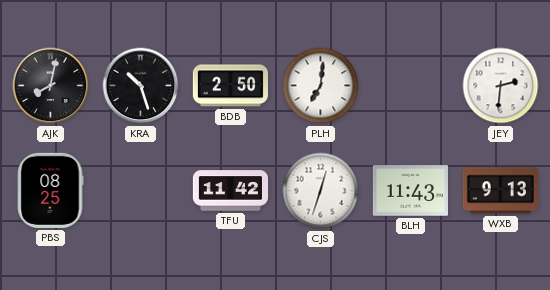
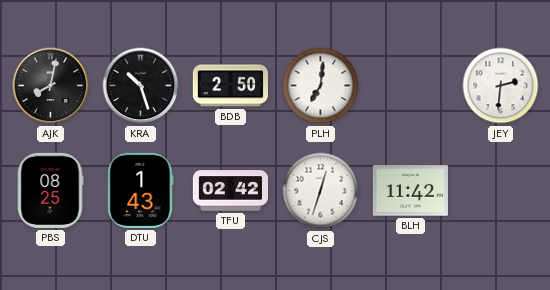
DTU: none -> 1:43 (141, 190)
TFU: 11:42 -> 02:42 (230, 191)
BLH: 11:43 -> 11:42 (410, 191)
WXB: 9:13 -> none (500, 191)
